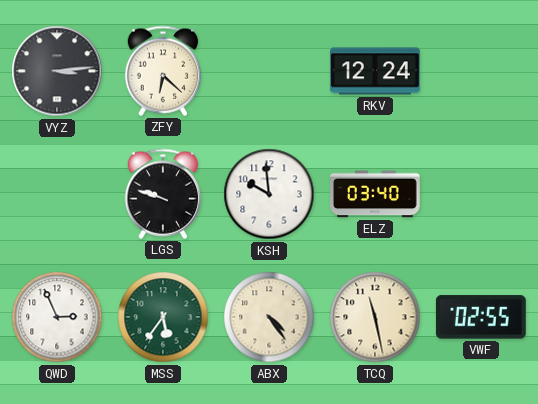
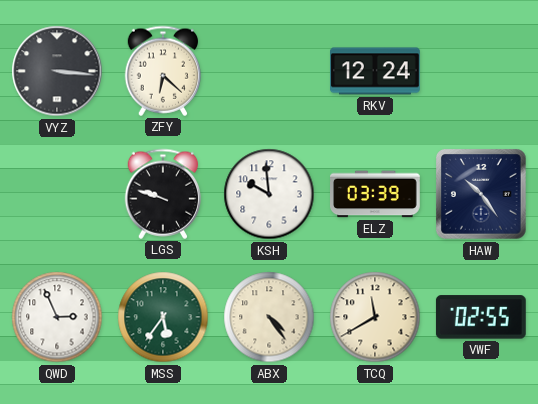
VYZ: 3:14 -> 3:16 (57, 71)
ELZ: 03:40 -> 03:39 (376, 194)
HAW: none -> 10:24 (482, 195)
TCQ: 11:28 -> 11:40 (375, 317)
